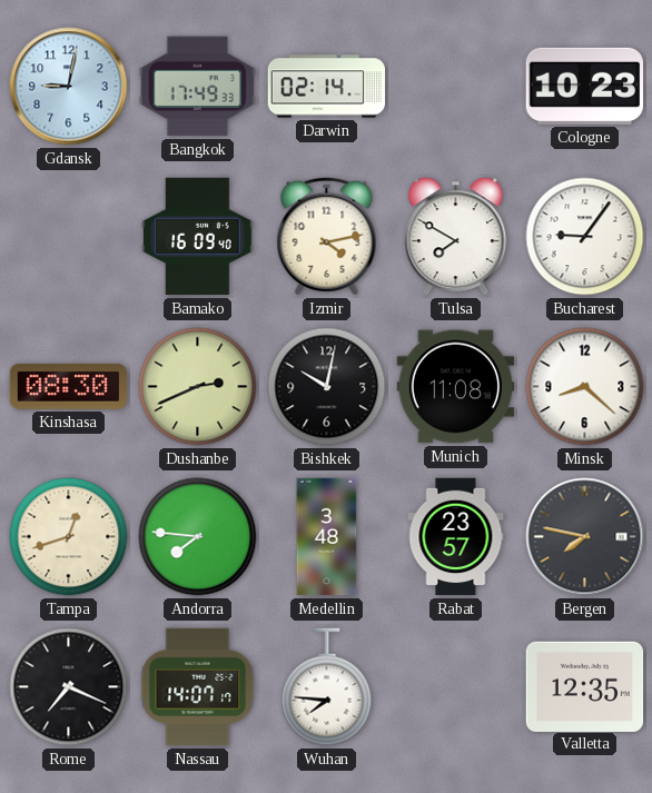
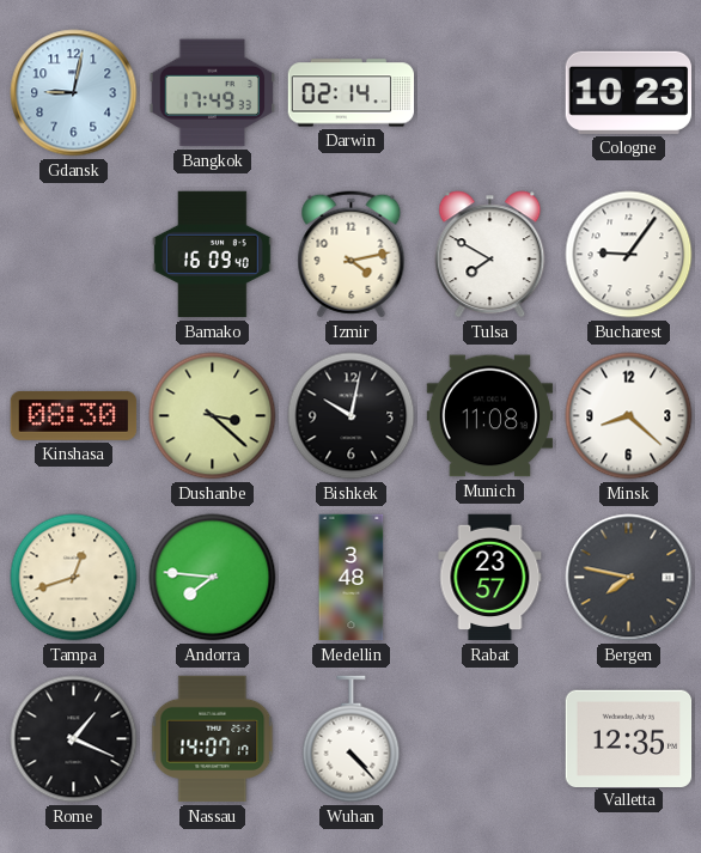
Dushanbe: 2:41 -> 3:22 (213, 416)
Rome: 7:19 -> 1:19 (74, 739)
Wuhan: 7:46 -> 4:23 (352, 739)
